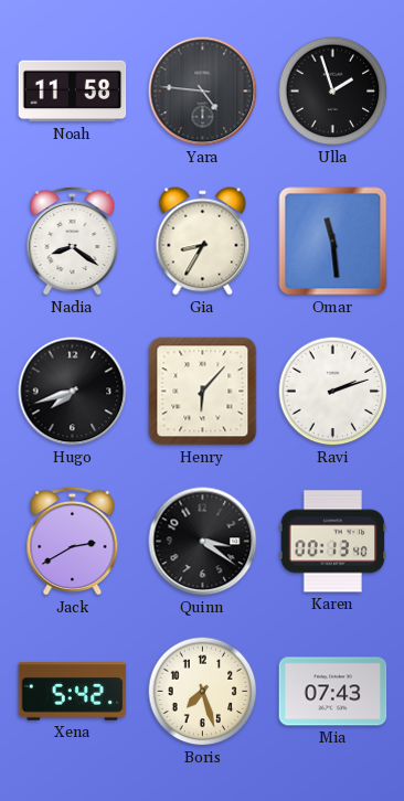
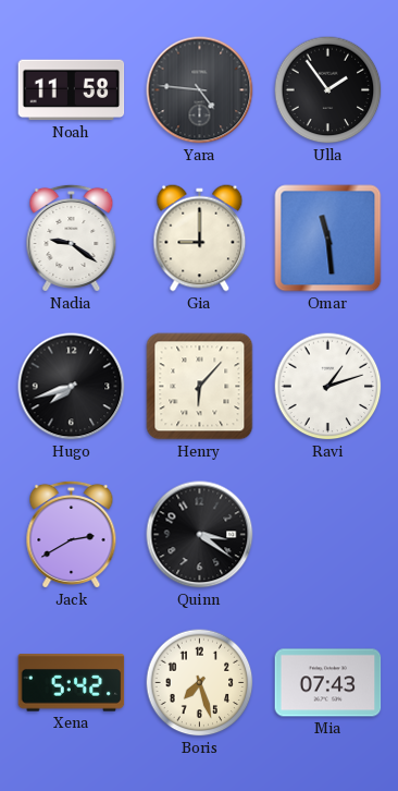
Ulla: 1:57 -> 1:54 (328, 90)
Nadia: 8:21 -> 9:21 (72, 238)
Gia: 8:35 -> 9:00 (200, 239)
Ravi: 2:12 -> 1:12 (328, 387)
Karen: 00:13 -> none (333, 542)
